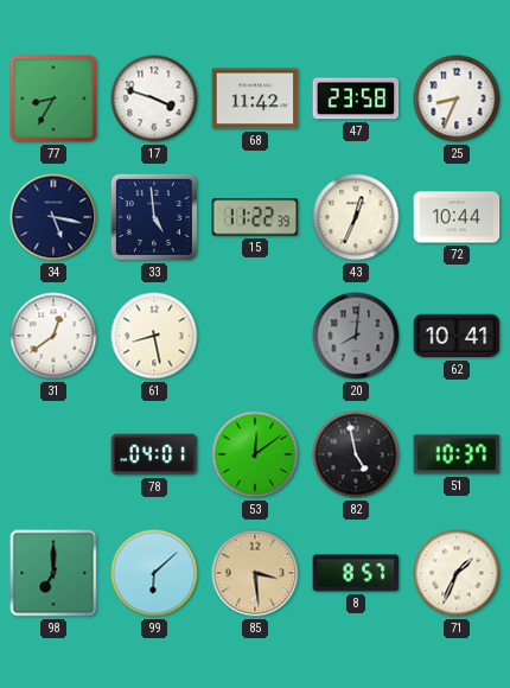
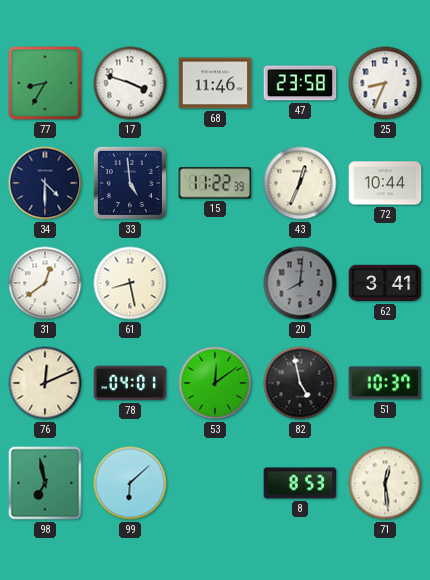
68: 11:42 -> 11:46 (215, 83)
34: 5:17 -> 4:30 (45, 183)
62: 10:41 -> 3:41 (385, 283)
76: none -> 12:11 (45, 383)
98: 7:00 -> 6:58 (45, 483)
85: 3:29 -> none (255, 573)
8: 8:57 -> 8:53 (300, 483)
71: 1:34 -> 12:29 (385, 483)
